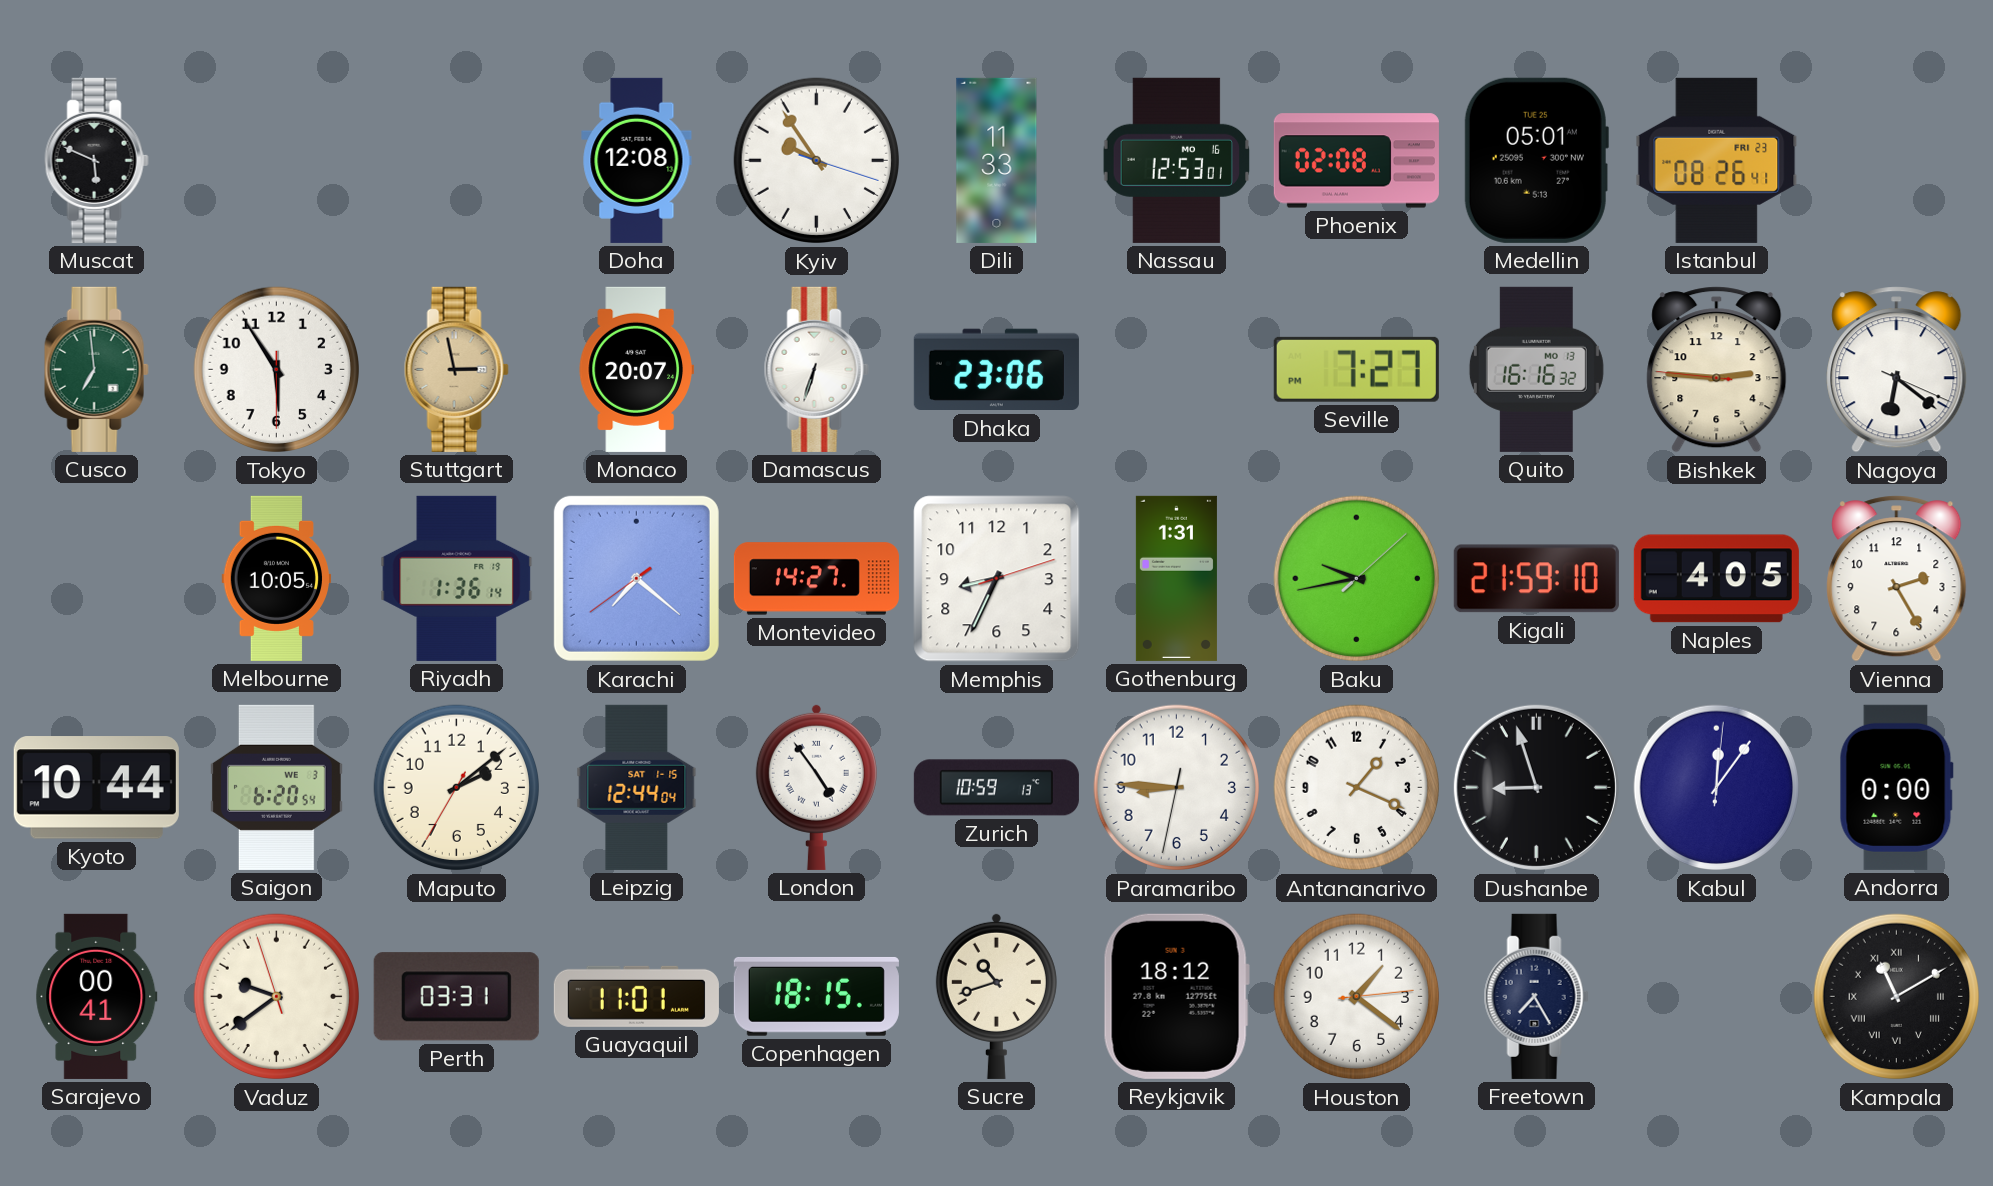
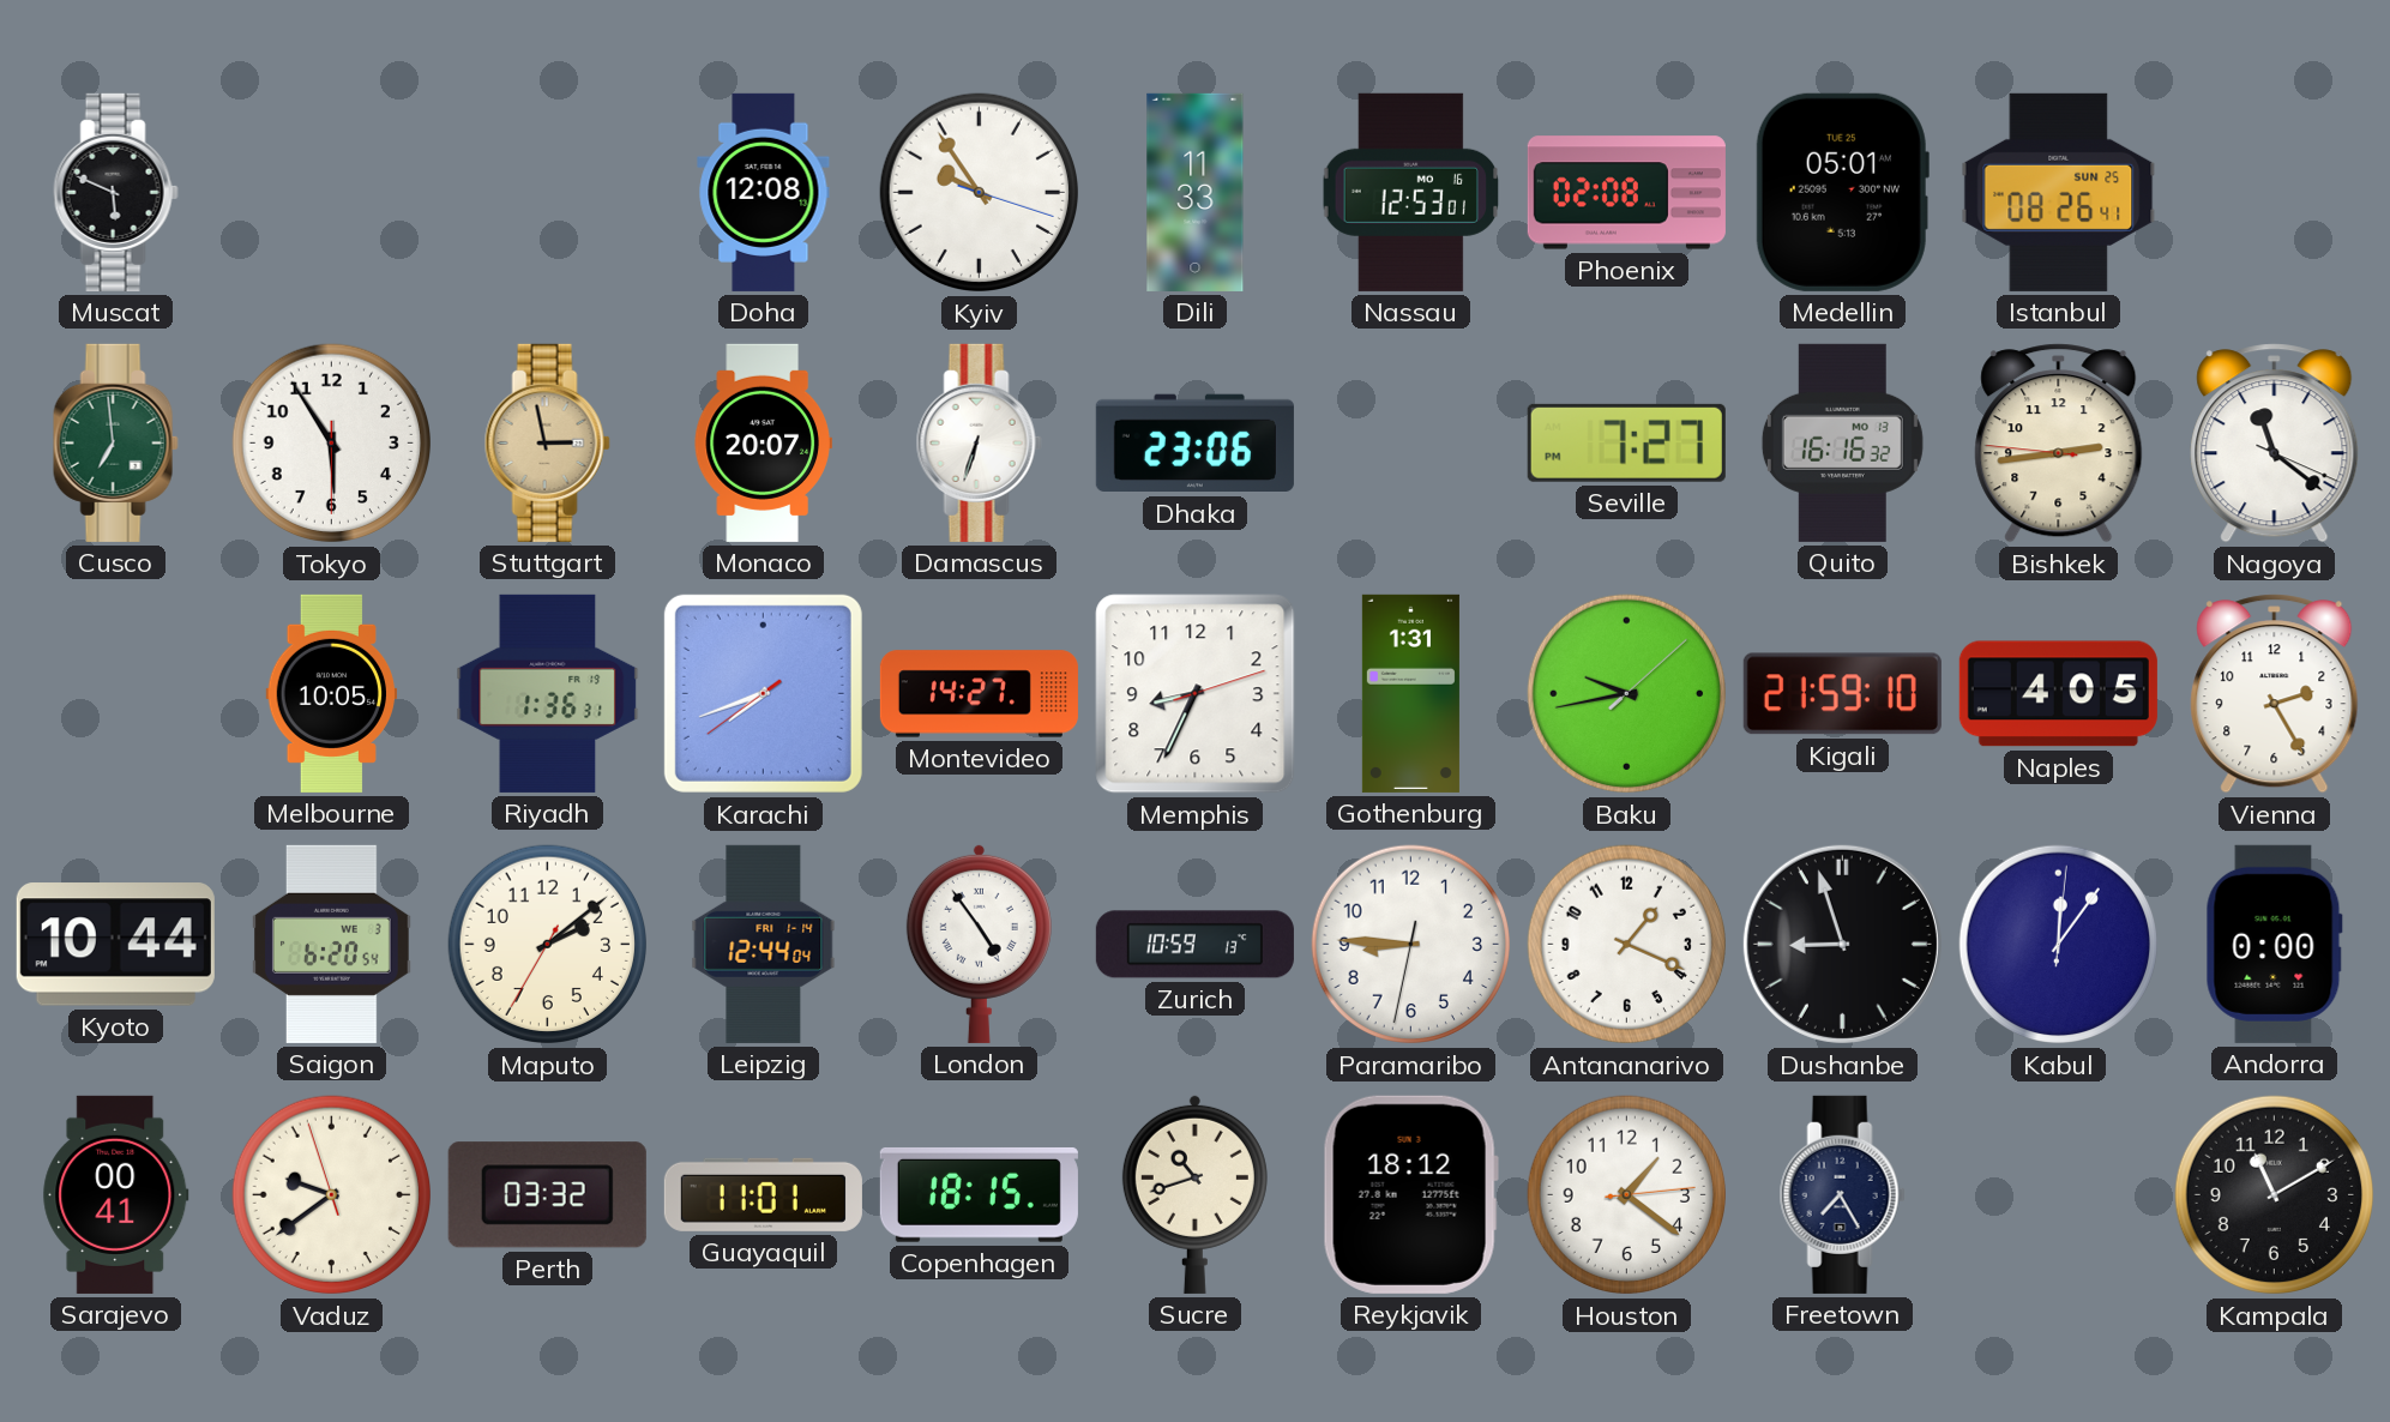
Istanbul date: FRI 23 -> SUN 25 (2059, 192)
Bishkek: 2:45 -> 2:43 (2059, 444)
Nagoya: 6:21 -> 11:21 (2275, 444)
Riyadh: 1:36:14 -> 1:36:31 (548, 693)
Karachi: 7:21 -> 7:41 (763, 693)
Leipzig date: SAT 1-15 -> FRI 1-14 (764, 944)
Perth: 03:31 -> 03:32 (547, 1195)
Kampala numerals: Roman -> Arabic (2275, 1195)
